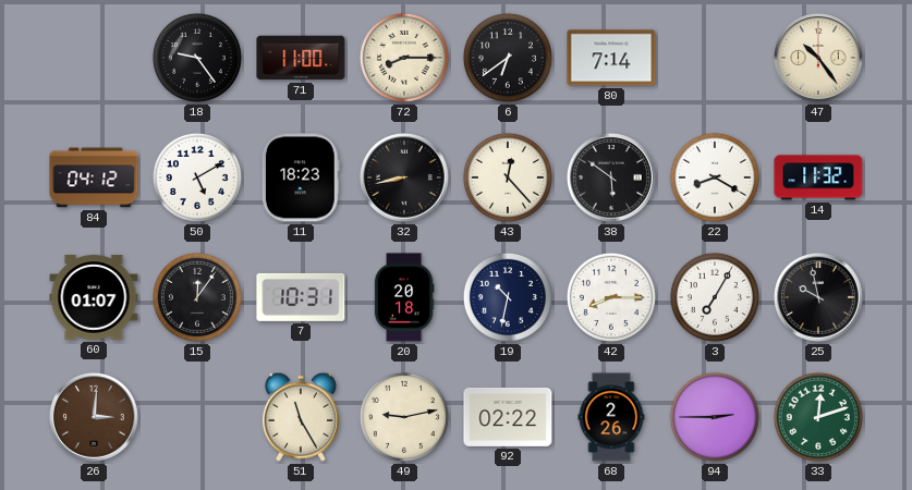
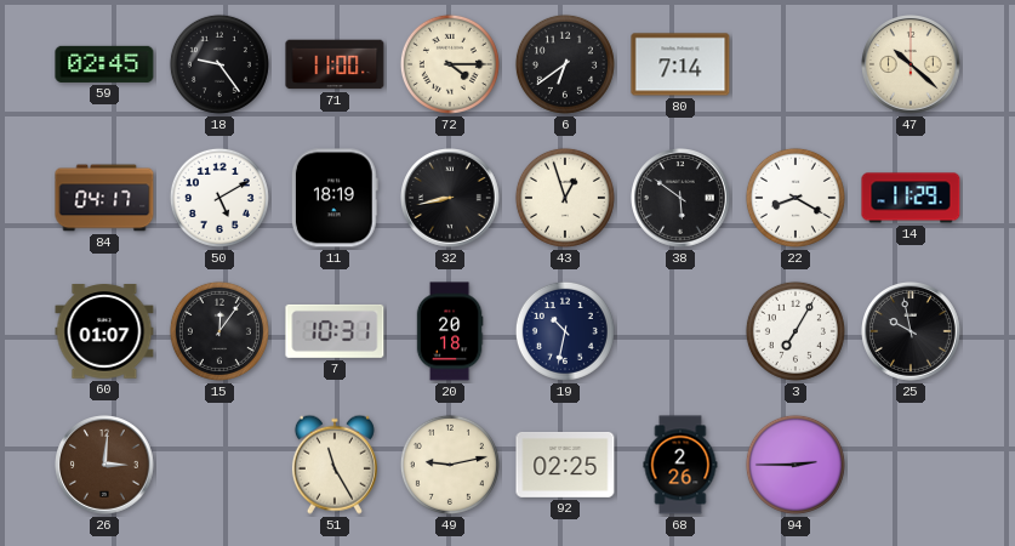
59: none -> 02:45 (104, 64)
72: 8:15 -> 4:15 (450, 64)
47: 10:24 -> 10:22 (912, 66)
84: 04:12 -> 04:17 (104, 198)
11: 18:23 -> 18:19 (335, 198)
43: 12:23 -> 12:57 (565, 198)
14: 11:32 -> 11:29 (911, 198)
42: 8:15 -> none (611, 297)
92: 02:22 -> 02:25 (565, 465)
33: 12:12 -> none (818, 417)
